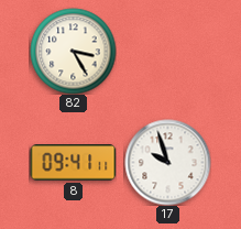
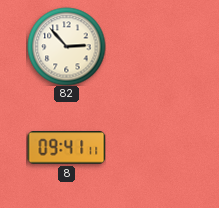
82: 3:25 -> 2:53 (66, 46)
17: 9:57 -> none (167, 162)
